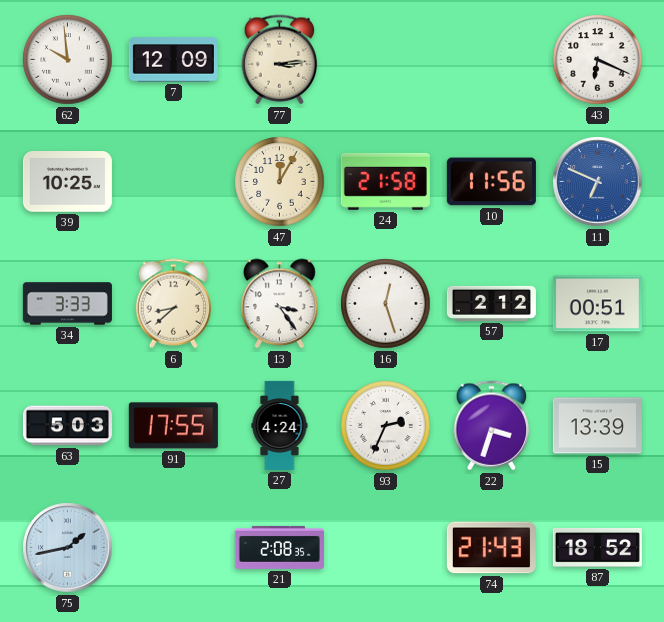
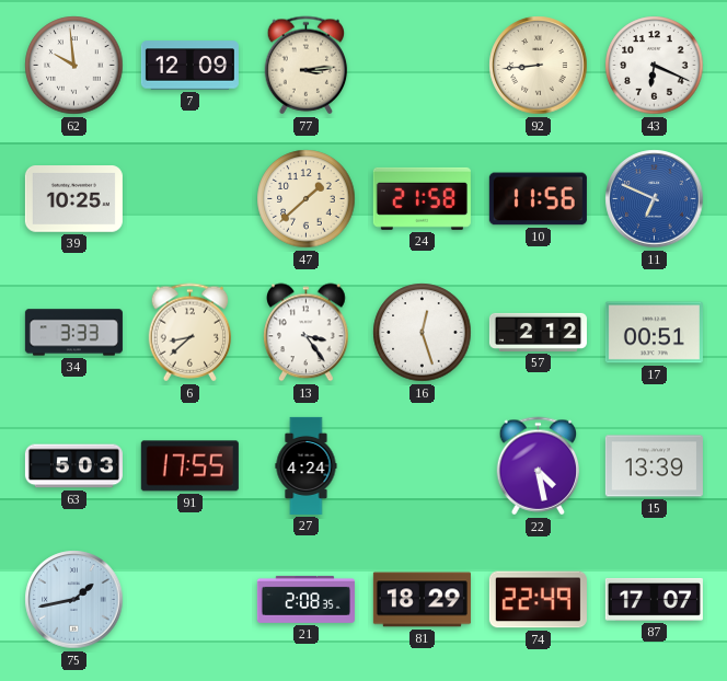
92: none -> 8:44 (539, 66)
47: 12:05 -> 1:38 (307, 199)
93: 2:34 -> none (386, 426)
22: 3:33 -> 4:28 (539, 466)
81: none -> 18:29 (422, 600)
74: 21:43 -> 22:49 (538, 600)
87: 18:52 -> 17:07 (654, 599)
